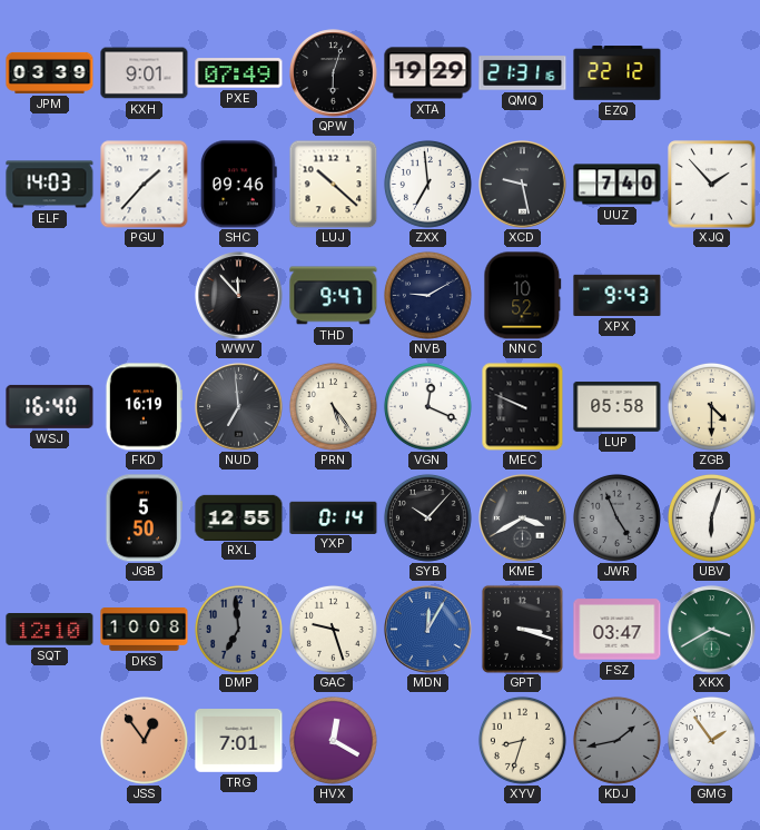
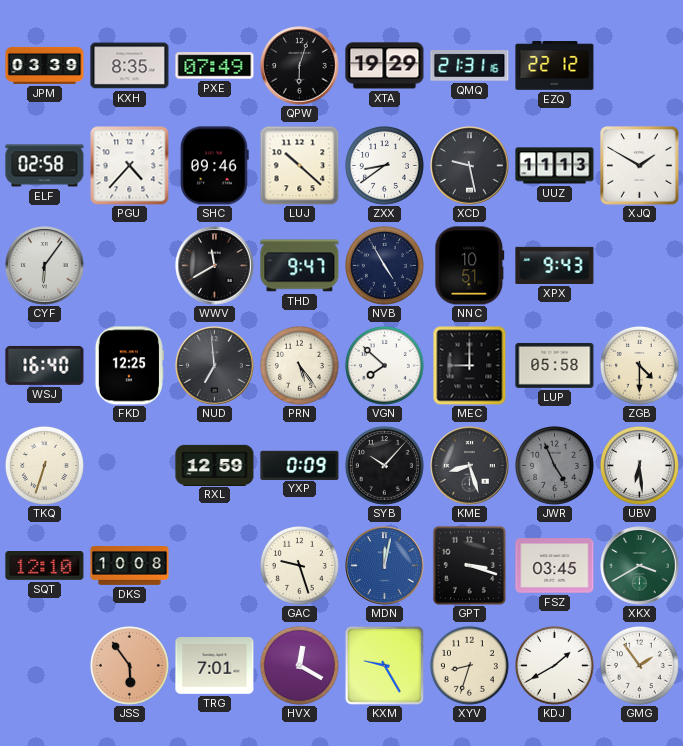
KXH: 9:01 -> 8:35 (130, 66)
ELF: 14:03 -> 02:58 (45, 166)
PGU: 1:37 -> 4:37 (130, 166)
ZXX: 6:59 -> 8:39 (384, 165)
UUZ: 7:40 -> 11:13 (555, 166)
XJQ: 1:53 -> 1:50 (640, 166)
CYF: none -> 6:06 (45, 266)
WWV: 11:53 -> 11:40 (215, 266)
NVB: 9:10 -> 4:55 (384, 265)
NNC: 10:52 -> 10:51 (470, 266)
FKD: 16:19 -> 12:25 (129, 366)
VGN: 12:19 -> 7:52 (384, 365)
MEC: 9:49 -> 9:00 (470, 366)
TKQ: none -> 6:33 (44, 465)
JGB: 5:50 -> none (145, 518)
RXL: 12:55 -> 12:59 (215, 465)
YXP: 0:14 -> 0:09 (300, 465)
KME: 3:40 -> 8:27 (470, 466)
UBV: 6:03 -> 6:29 (639, 465)
DMP: 6:59 -> none (238, 629)
MDN: 12:05 -> 12:02 (385, 566)
FSZ: 03:47 -> 03:45 (555, 566)
JSS: 12:54 -> 5:54 (129, 665)
KXM: none -> 9:25 (384, 665)
KDJ: 1:43 -> 1:40 (554, 665)
KDJ dial: grey -> white (554, 665)
